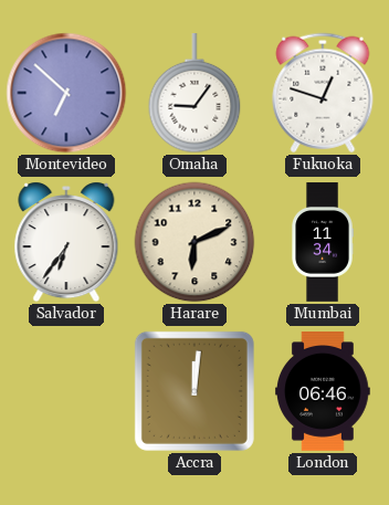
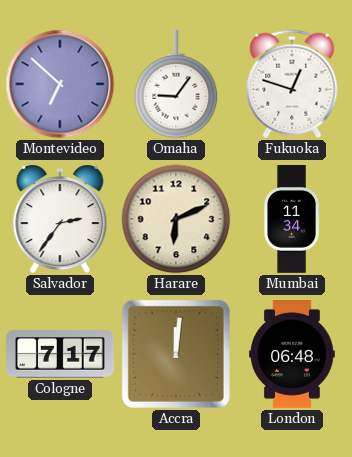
Salvador: 6:36 -> 2:36 (60, 219)
Cologne: none -> 7:17 (61, 354)
London: 06:46 -> 06:48 (292, 355)
